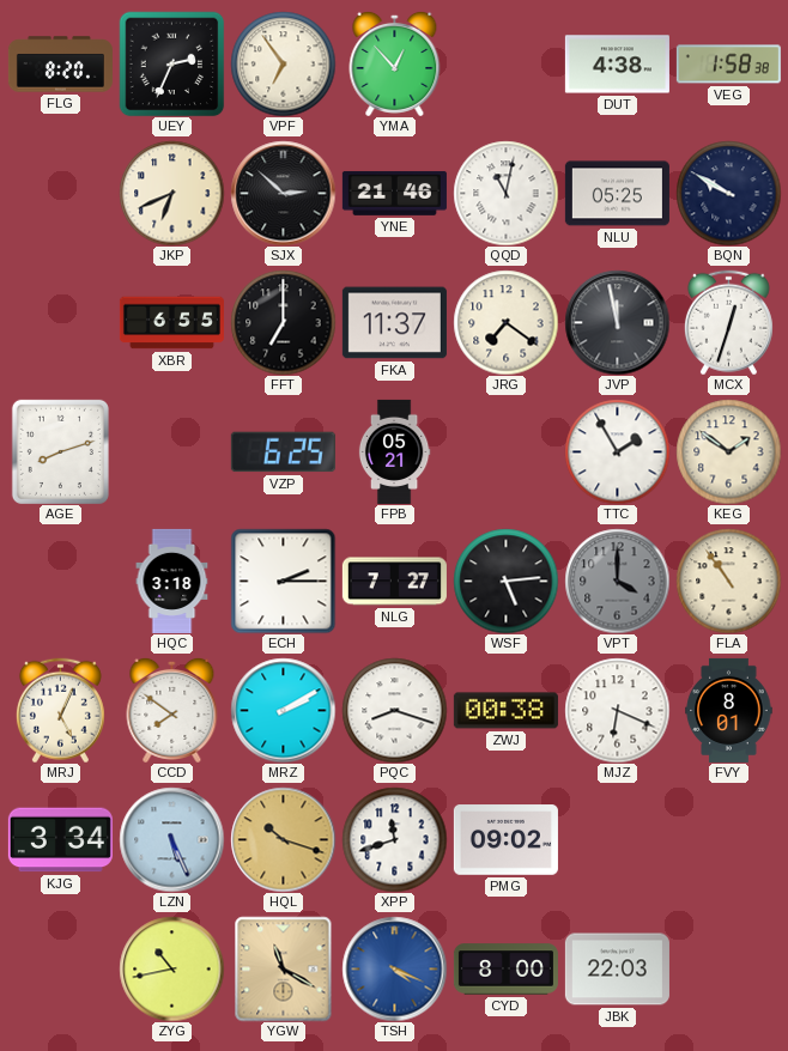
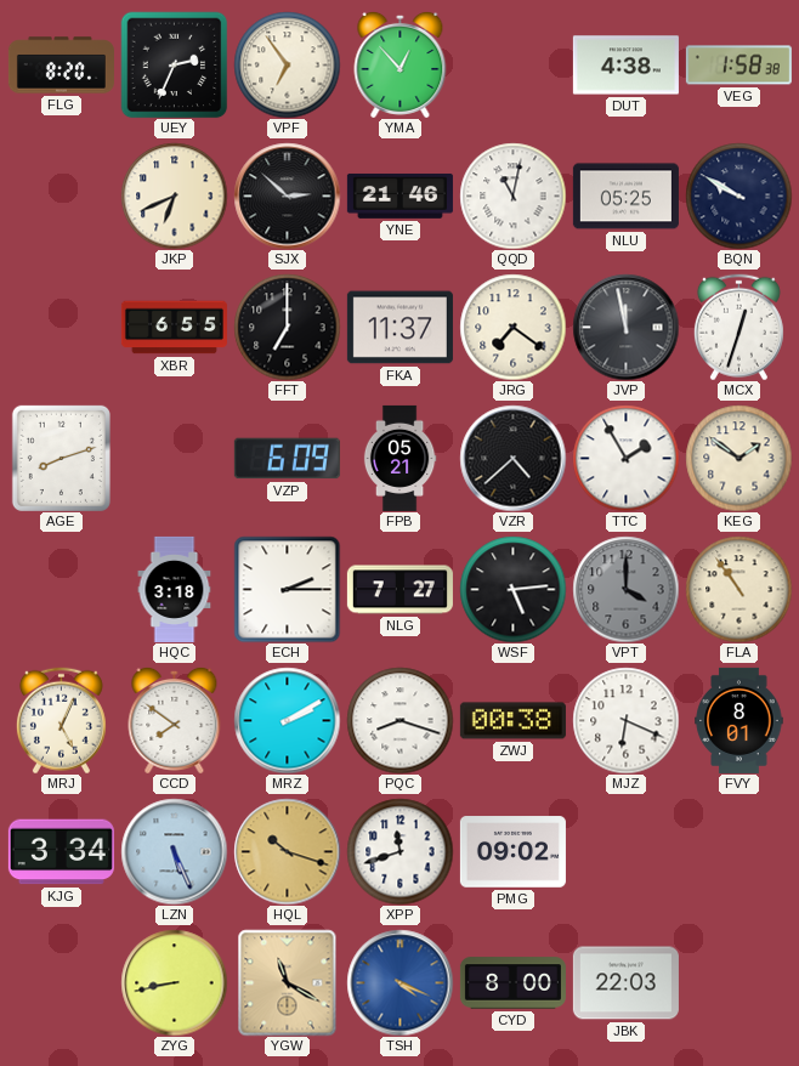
VZP: 6:25 -> 6:09 (287, 459)
VZR: none -> 4:38 (512, 458)
ZYG: 10:43 -> 8:43 (174, 982)
